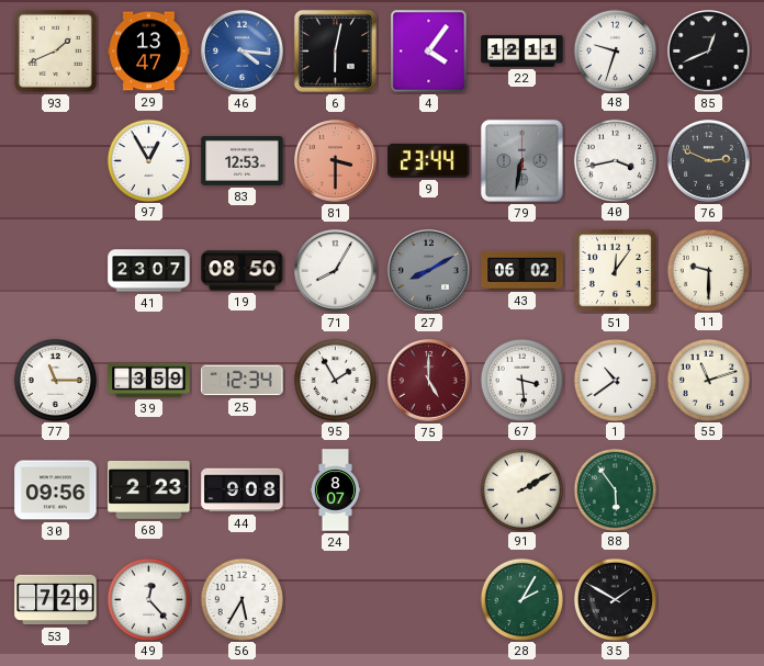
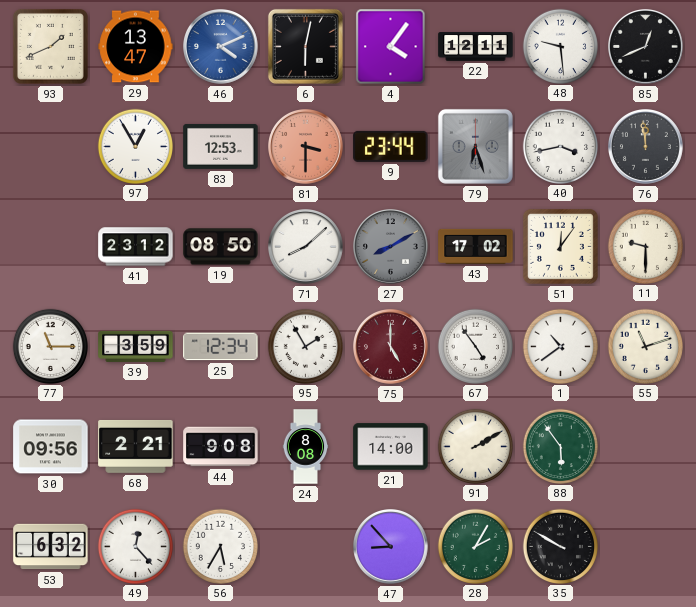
46: 4:16 -> 4:11 (221, 47)
48: 9:33 -> 9:29 (560, 46)
79: 6:32 -> 6:27 (475, 146)
76: 2:49 -> 11:59 (646, 147)
41: 23:07 -> 23:12 (136, 247)
71: 8:05 -> 8:08 (306, 247)
43: 06:02 -> 17:02 (476, 246)
67: 3:29 -> 4:54 (475, 346)
68: 2:23 -> 2:21 (136, 446)
24: 8:07 -> 8:08 (306, 447)
21: none -> 14:00 (391, 447)
53: 7:29 -> 6:32 (51, 547)
47: none -> 8:53 (391, 547)
35: 1:50 -> 9:50 (560, 546)
